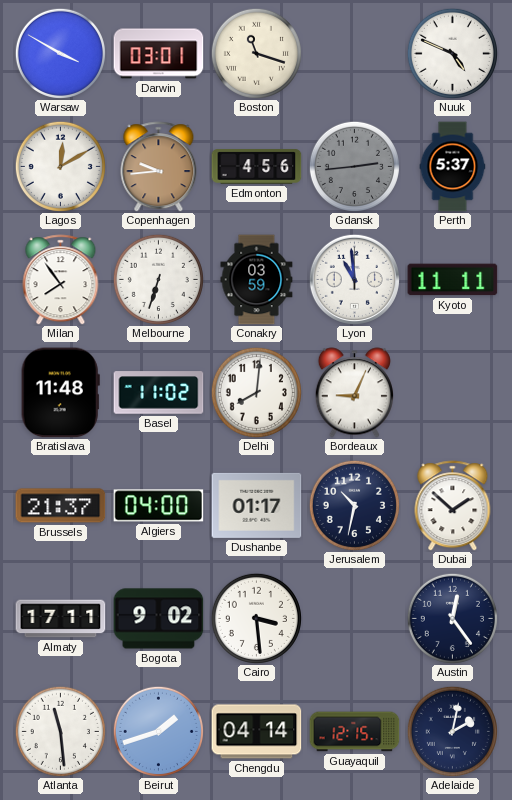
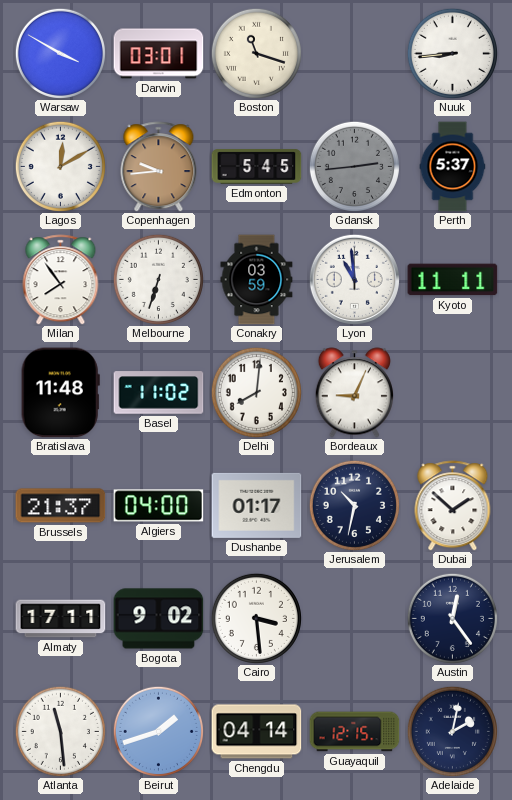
Nuuk: 4:49 -> 8:44 (452, 53)
Edmonton: 4:56 -> 5:45 (257, 167)
